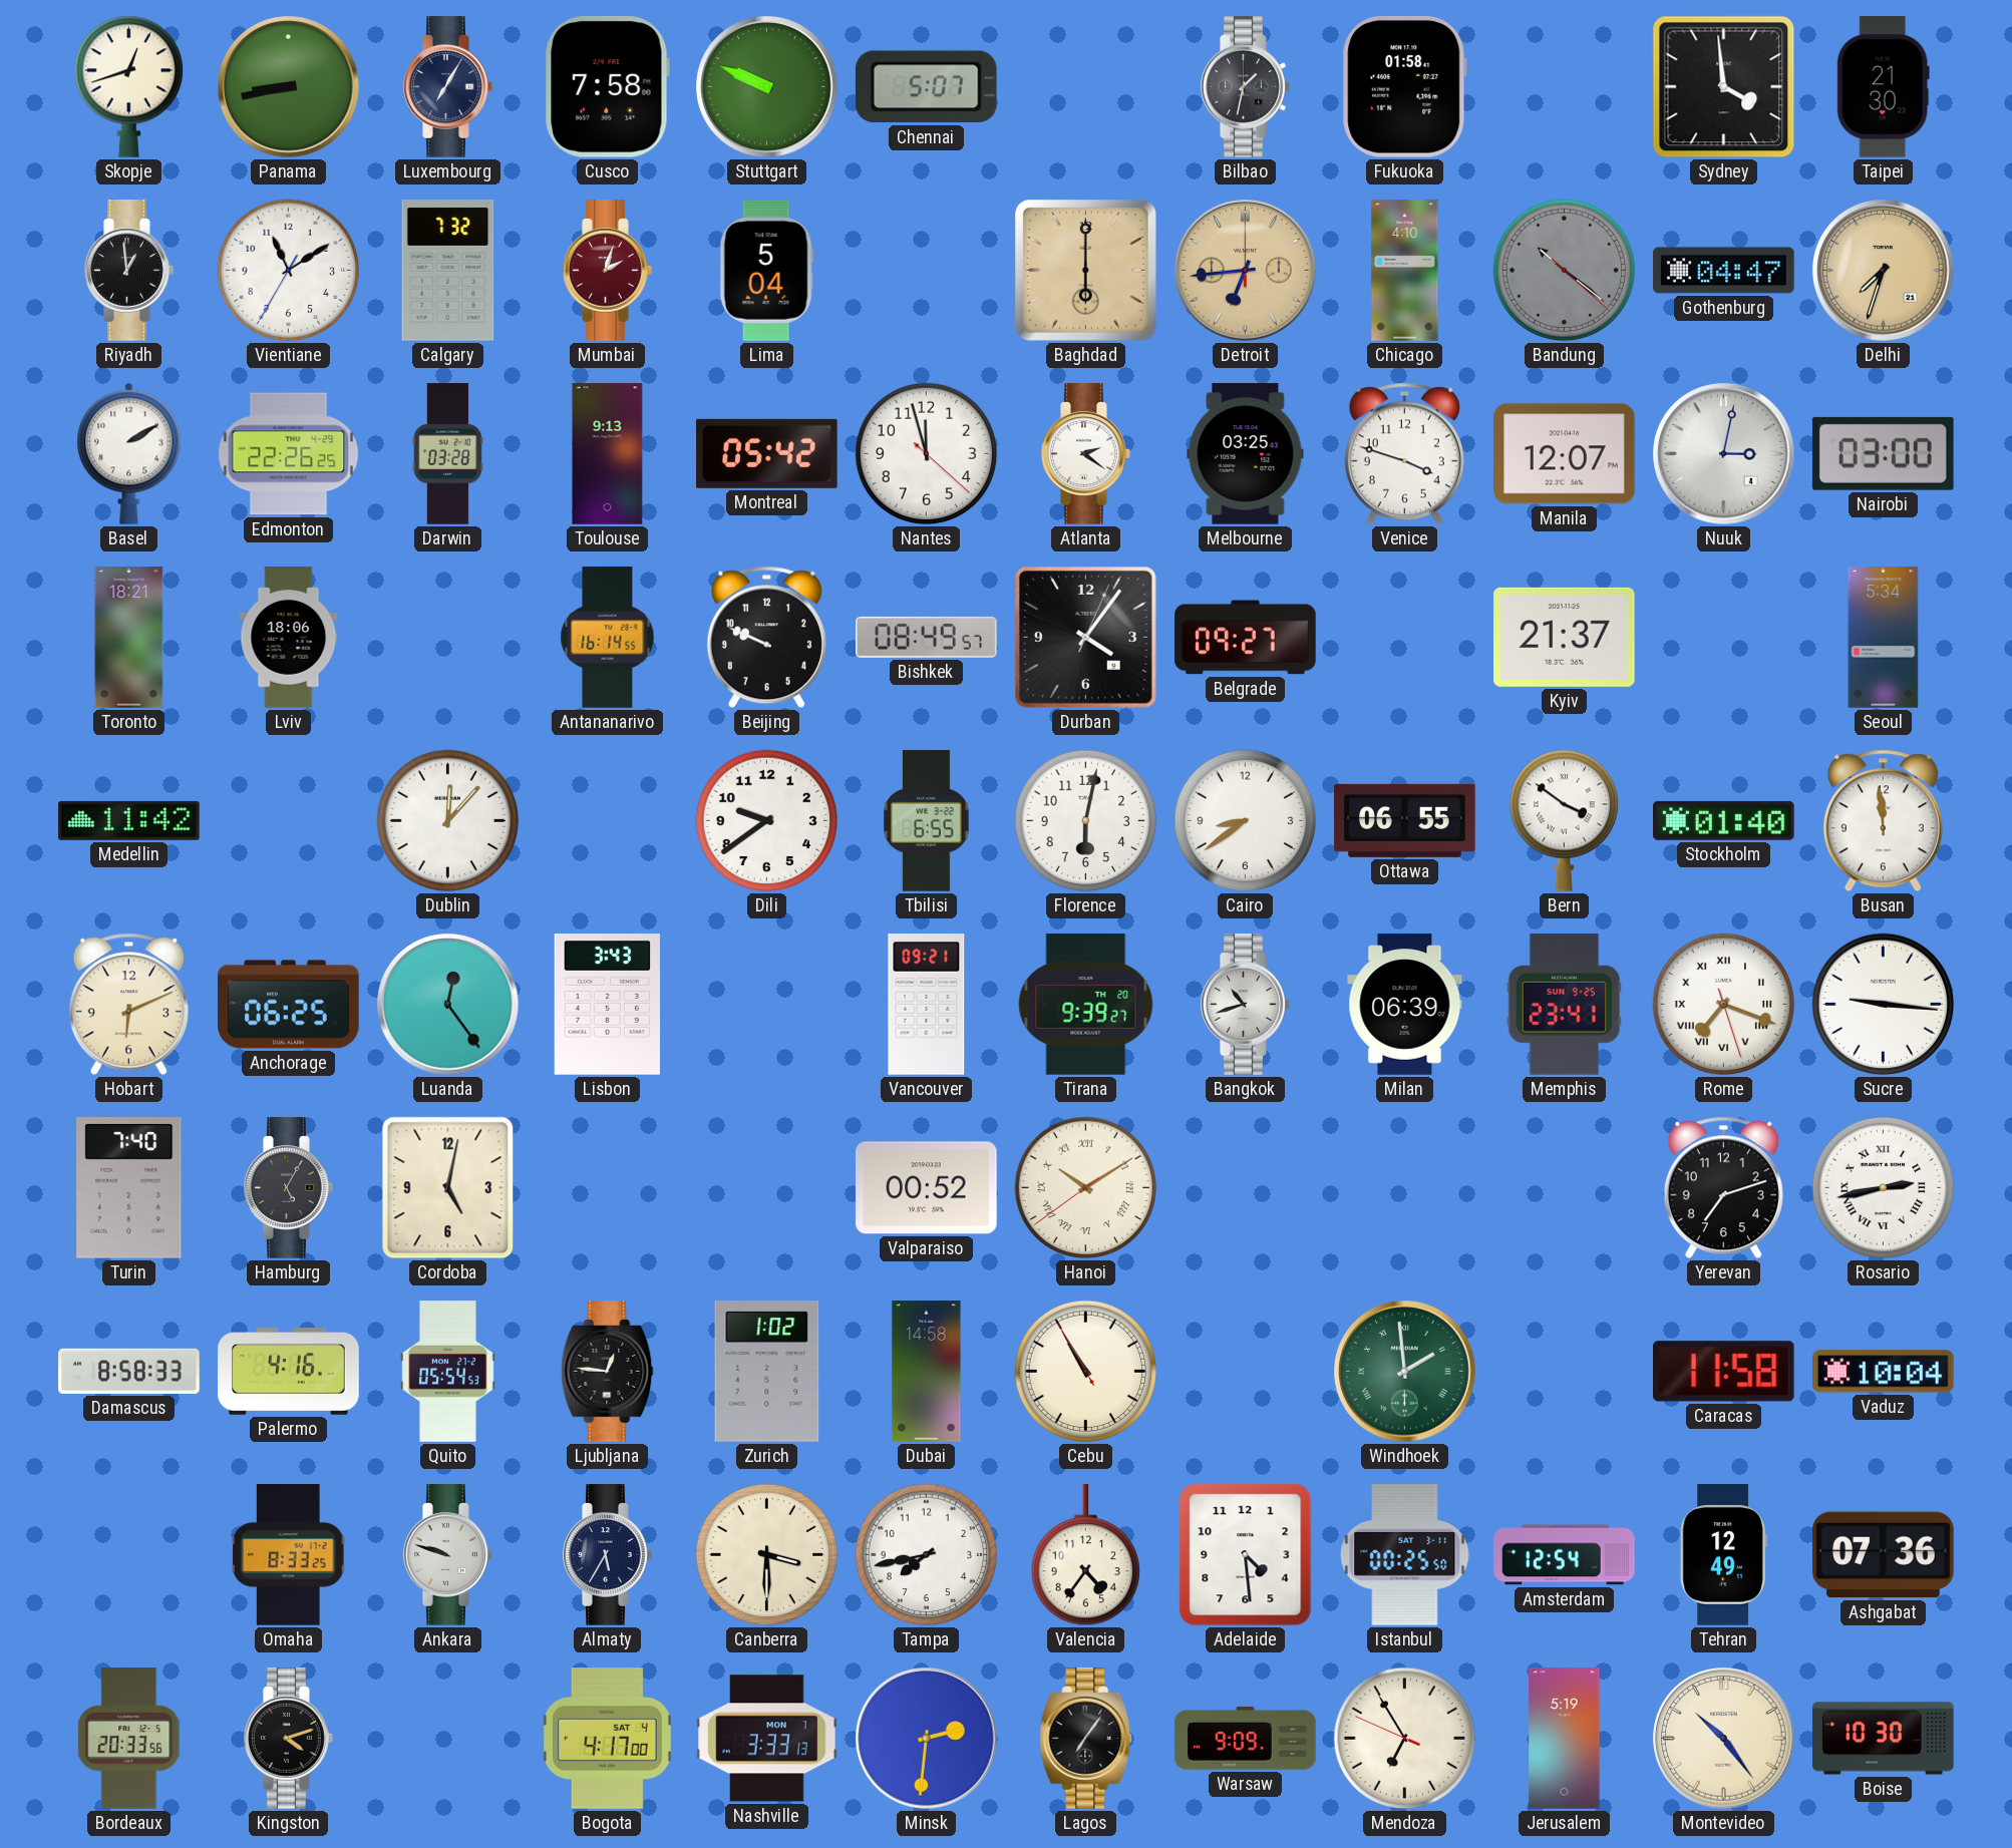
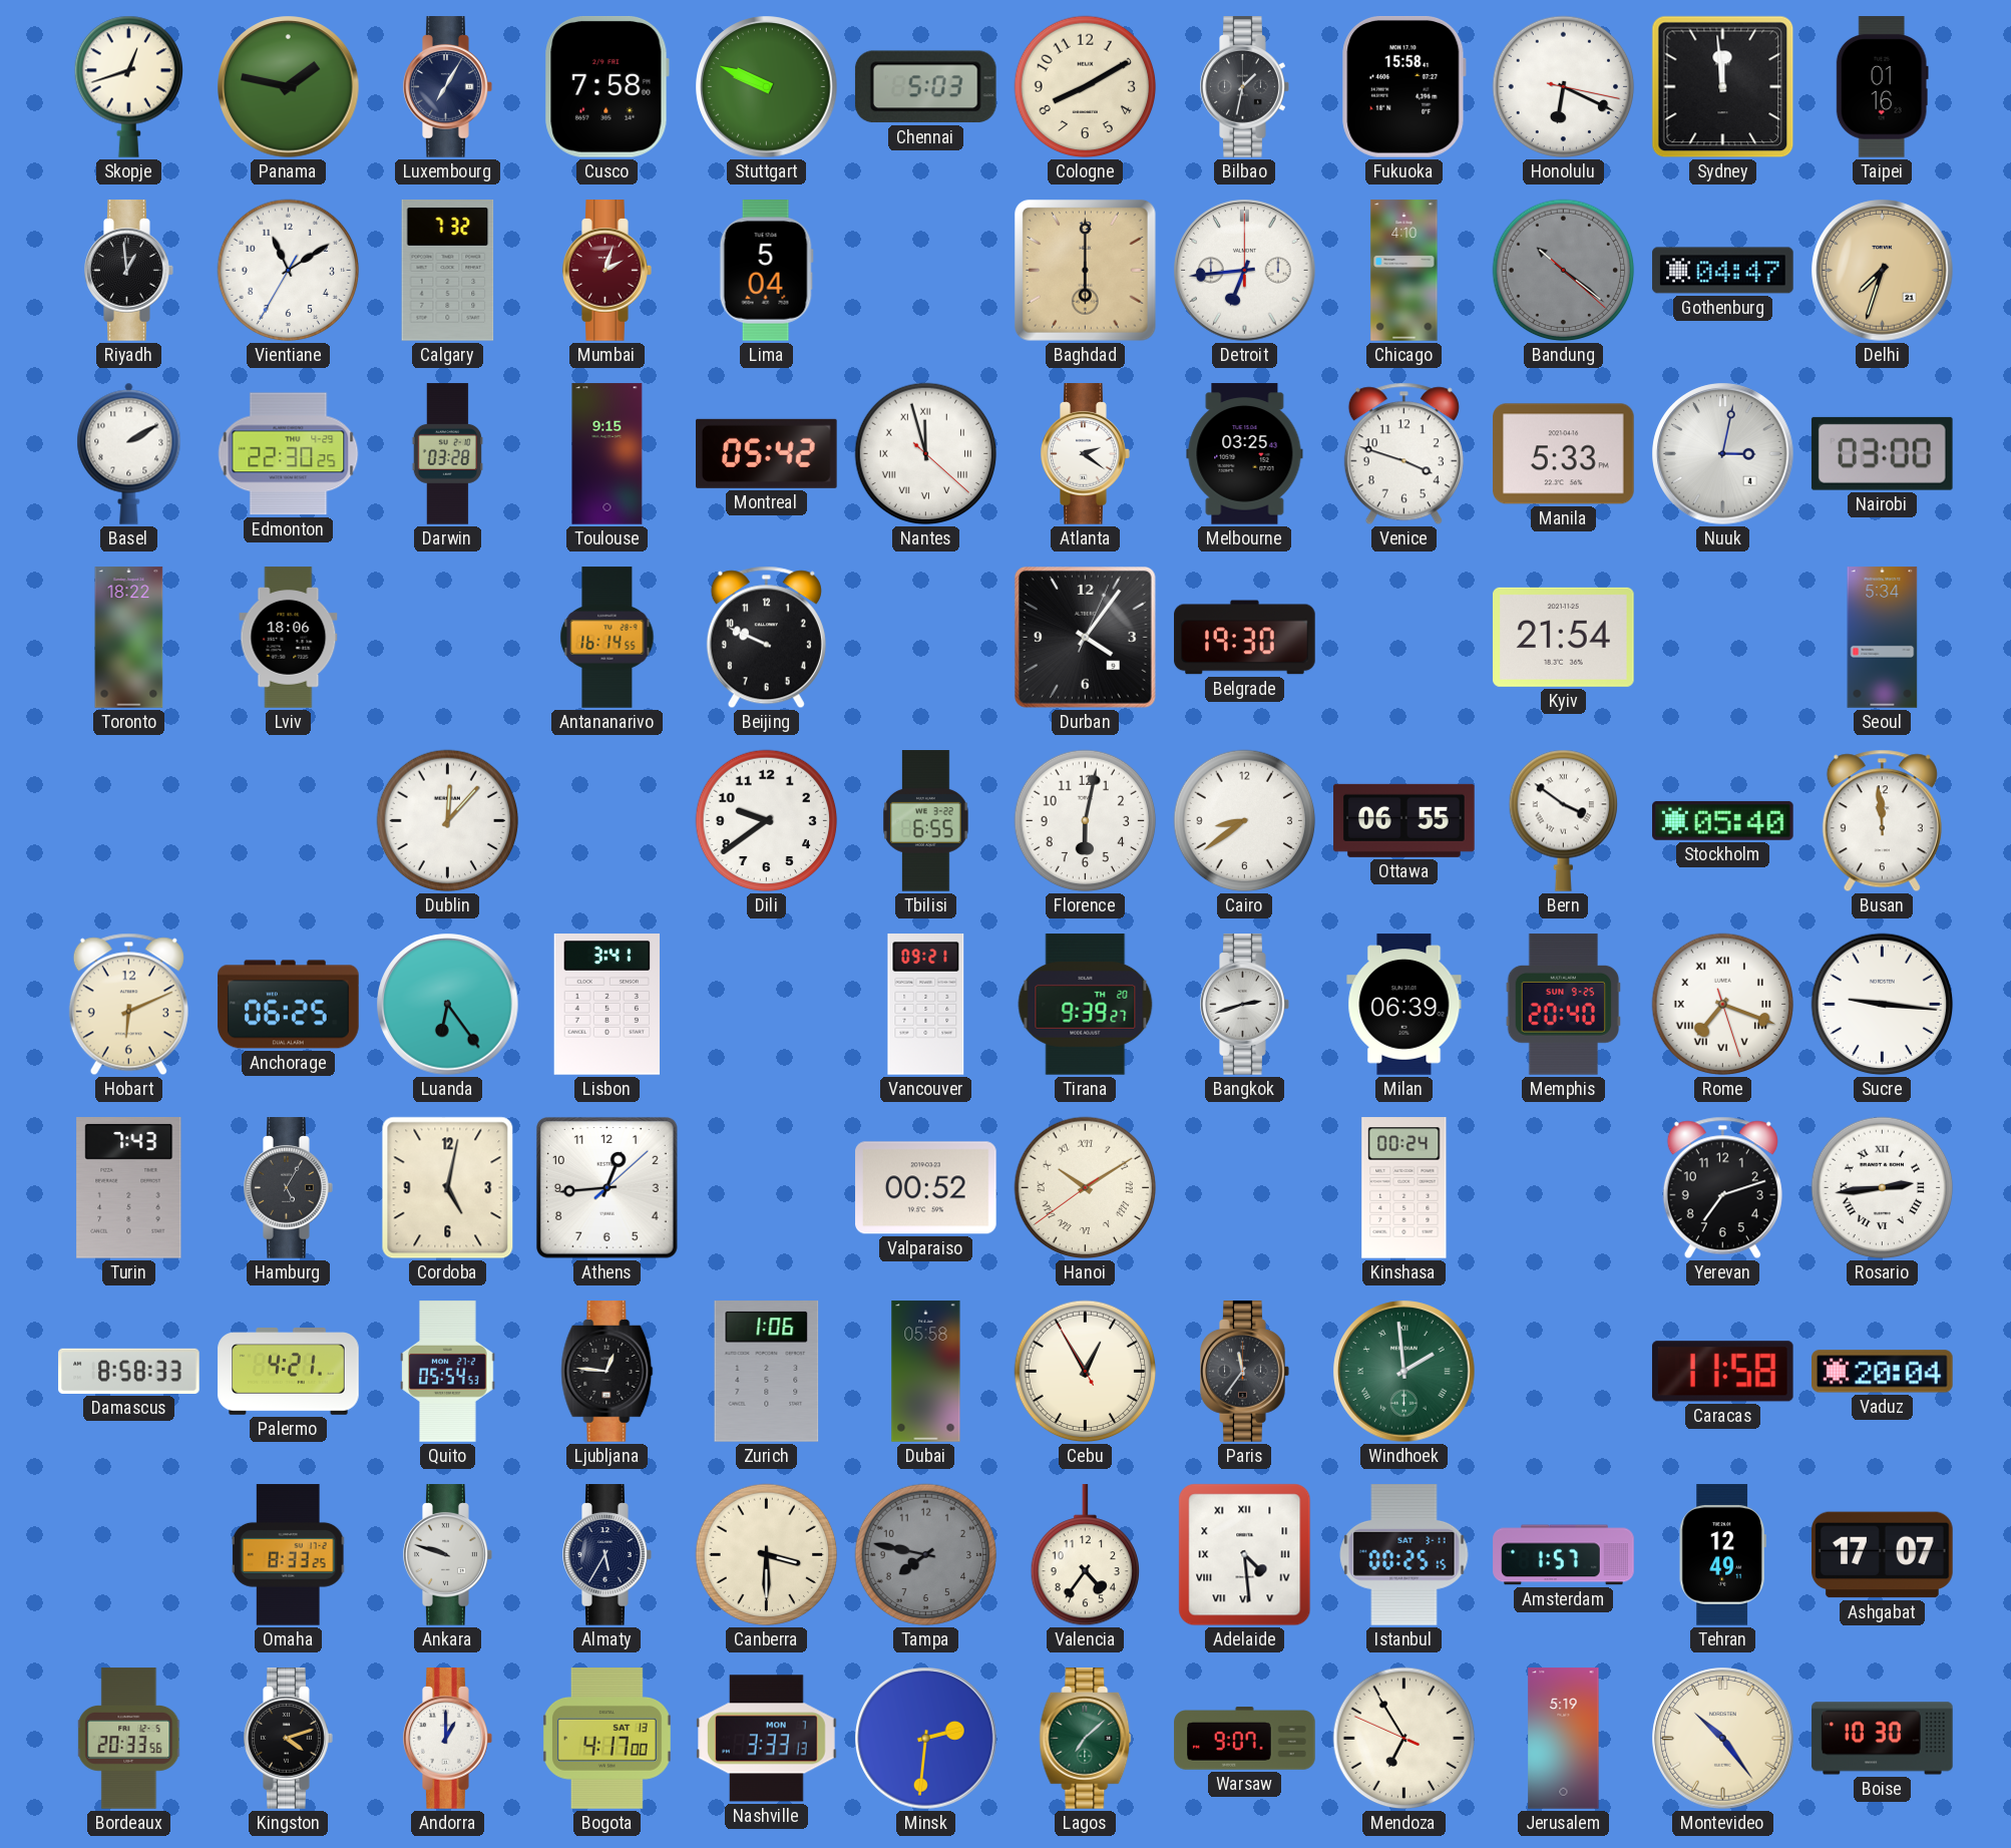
Panama: 8:43 -> 1:47 (289, 87)
Chennai: 5:07 -> 5:03 (925, 87)
Cologne: none -> 8:10 (1086, 87)
Fukuoka: 01:58 -> 15:58 (1403, 86)
Honolulu: none -> 6:19 (1564, 87)
Sydney: 3:59 -> 11:59 (1723, 87)
Taipei: 21:30 -> 01:16 (1882, 87)
Detroit dial: champagne -> white (1245, 271)
Edmonton: 22:26 -> 22:30 (289, 454)
Toulouse: 9:13 -> 9:15 (608, 454)
Nantes numerals: Arabic -> Roman (926, 454)
Manila: 12:07 -> 5:33 (1564, 454)
Toronto: 18:21 -> 18:22 (129, 638)
Bishkek: 08:49 -> none (927, 637)
Belgrade: 09:27 -> 19:30 (1245, 638)
Kyiv: 21:37 -> 21:54 (1564, 637)
Medellin: 11:42 -> none (129, 820)
Stockholm: 01:40 -> 05:40 (1723, 820)
Luanda: 12:24 -> 6:24 (448, 1005)
Lisbon: 3:43 -> 3:41 (607, 1005)
Bangkok: 10:42 -> 2:42 (1245, 1005)
Memphis: 23:41 -> 20:40 (1563, 1005)
Turin: 7:40 -> 7:43 (129, 1188)
Athens: none -> 12:44 (607, 1187)
Kinshasa: none -> 00:24 (1404, 1188)
Rosario: 2:43 -> 2:44 (1883, 1188)
Palermo: 4:16 -> 4:21 (289, 1372)
Zurich: 1:02 -> 1:06 (767, 1372)
Dubai: 14:58 -> 05:58 (926, 1372)
Cebu: 10:54 -> 12:54 (1086, 1372)
Paris: none -> 11:36 (1245, 1372)
Vaduz: 10:04 -> 20:04 (1883, 1372)
Tampa: 7:43 -> 7:47 (926, 1555)
Tampa dial: white -> grey (926, 1555)
Adelaide numerals: Arabic -> Roman (1245, 1555)
Istanbul: 00:25:50 -> 00:25:15 (1404, 1555)
Amsterdam: 12:54 -> 1:57 (1564, 1555)
Ashgabat: 07:36 -> 17:07 (1883, 1555)
Andorra: none -> 1:00 (448, 1739)
Bogota date: SAT 4 -> SAT 13 (607, 1739)
Lagos: 7:06 -> 7:08 (1086, 1739)
Lagos dial: black -> green (1086, 1739)
Warsaw: 9:09 -> 9:07 (1245, 1739)
